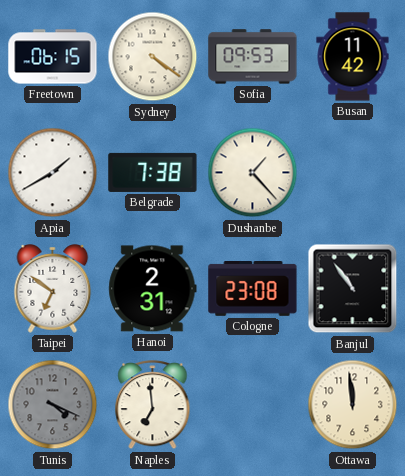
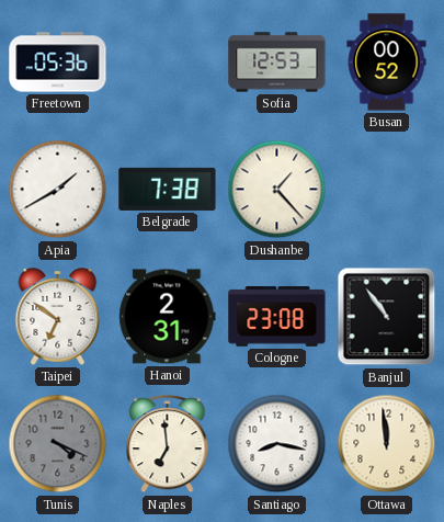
Freetown: 06:15 -> 05:36 (58, 63)
Sydney: 4:21 -> none (153, 57)
Sofia: 09:53 -> 12:53 (277, 63)
Busan: 11:42 -> 00:52 (387, 63)
Santiago: none -> 8:17 (277, 444)
